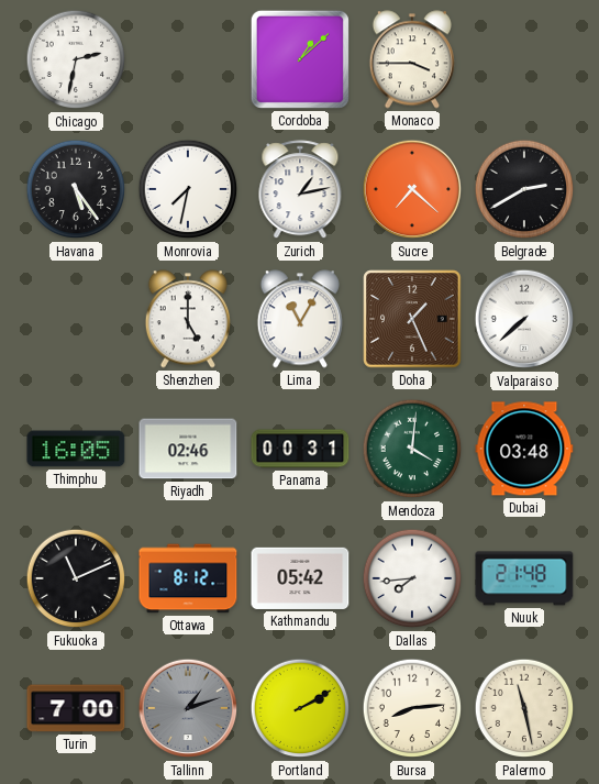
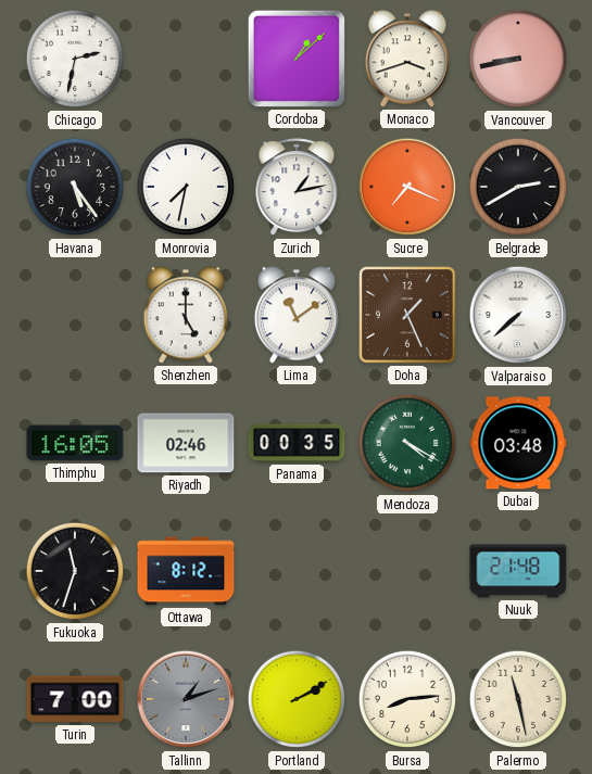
Monaco: 3:45 -> 3:42 (407, 59)
Vancouver: none -> 8:43 (518, 59)
Sucre: 7:22 -> 7:19 (407, 187)
Lima: 11:05 -> 11:09 (297, 315)
Panama: 00:31 -> 00:35 (297, 443)
Mendoza: 4:01 -> 4:20 (407, 443)
Fukuoka: 11:11 -> 11:33 (75, 571)
Kathmandu: 05:42 -> none (300, 578)
Dallas: 7:44 -> none (412, 578)
